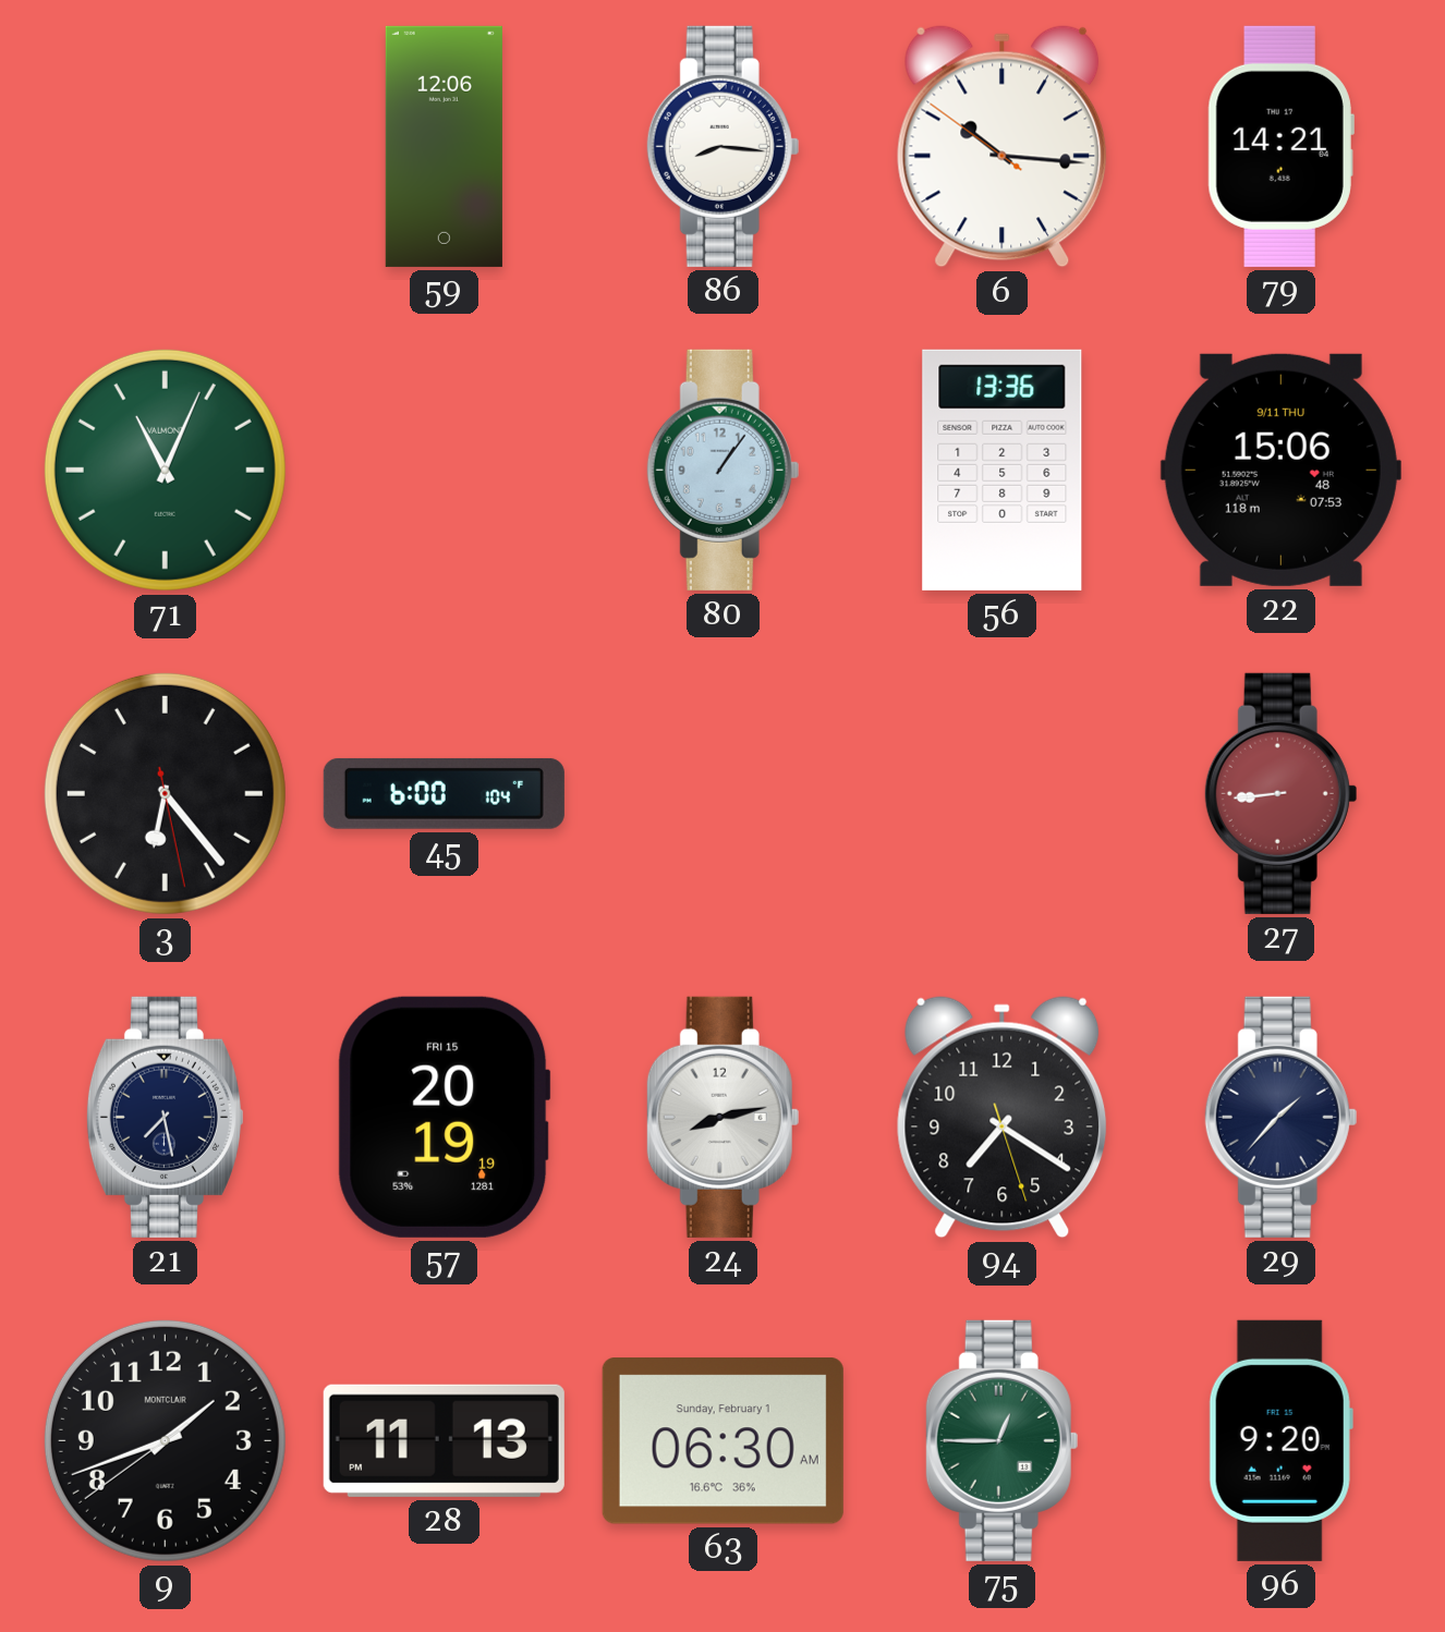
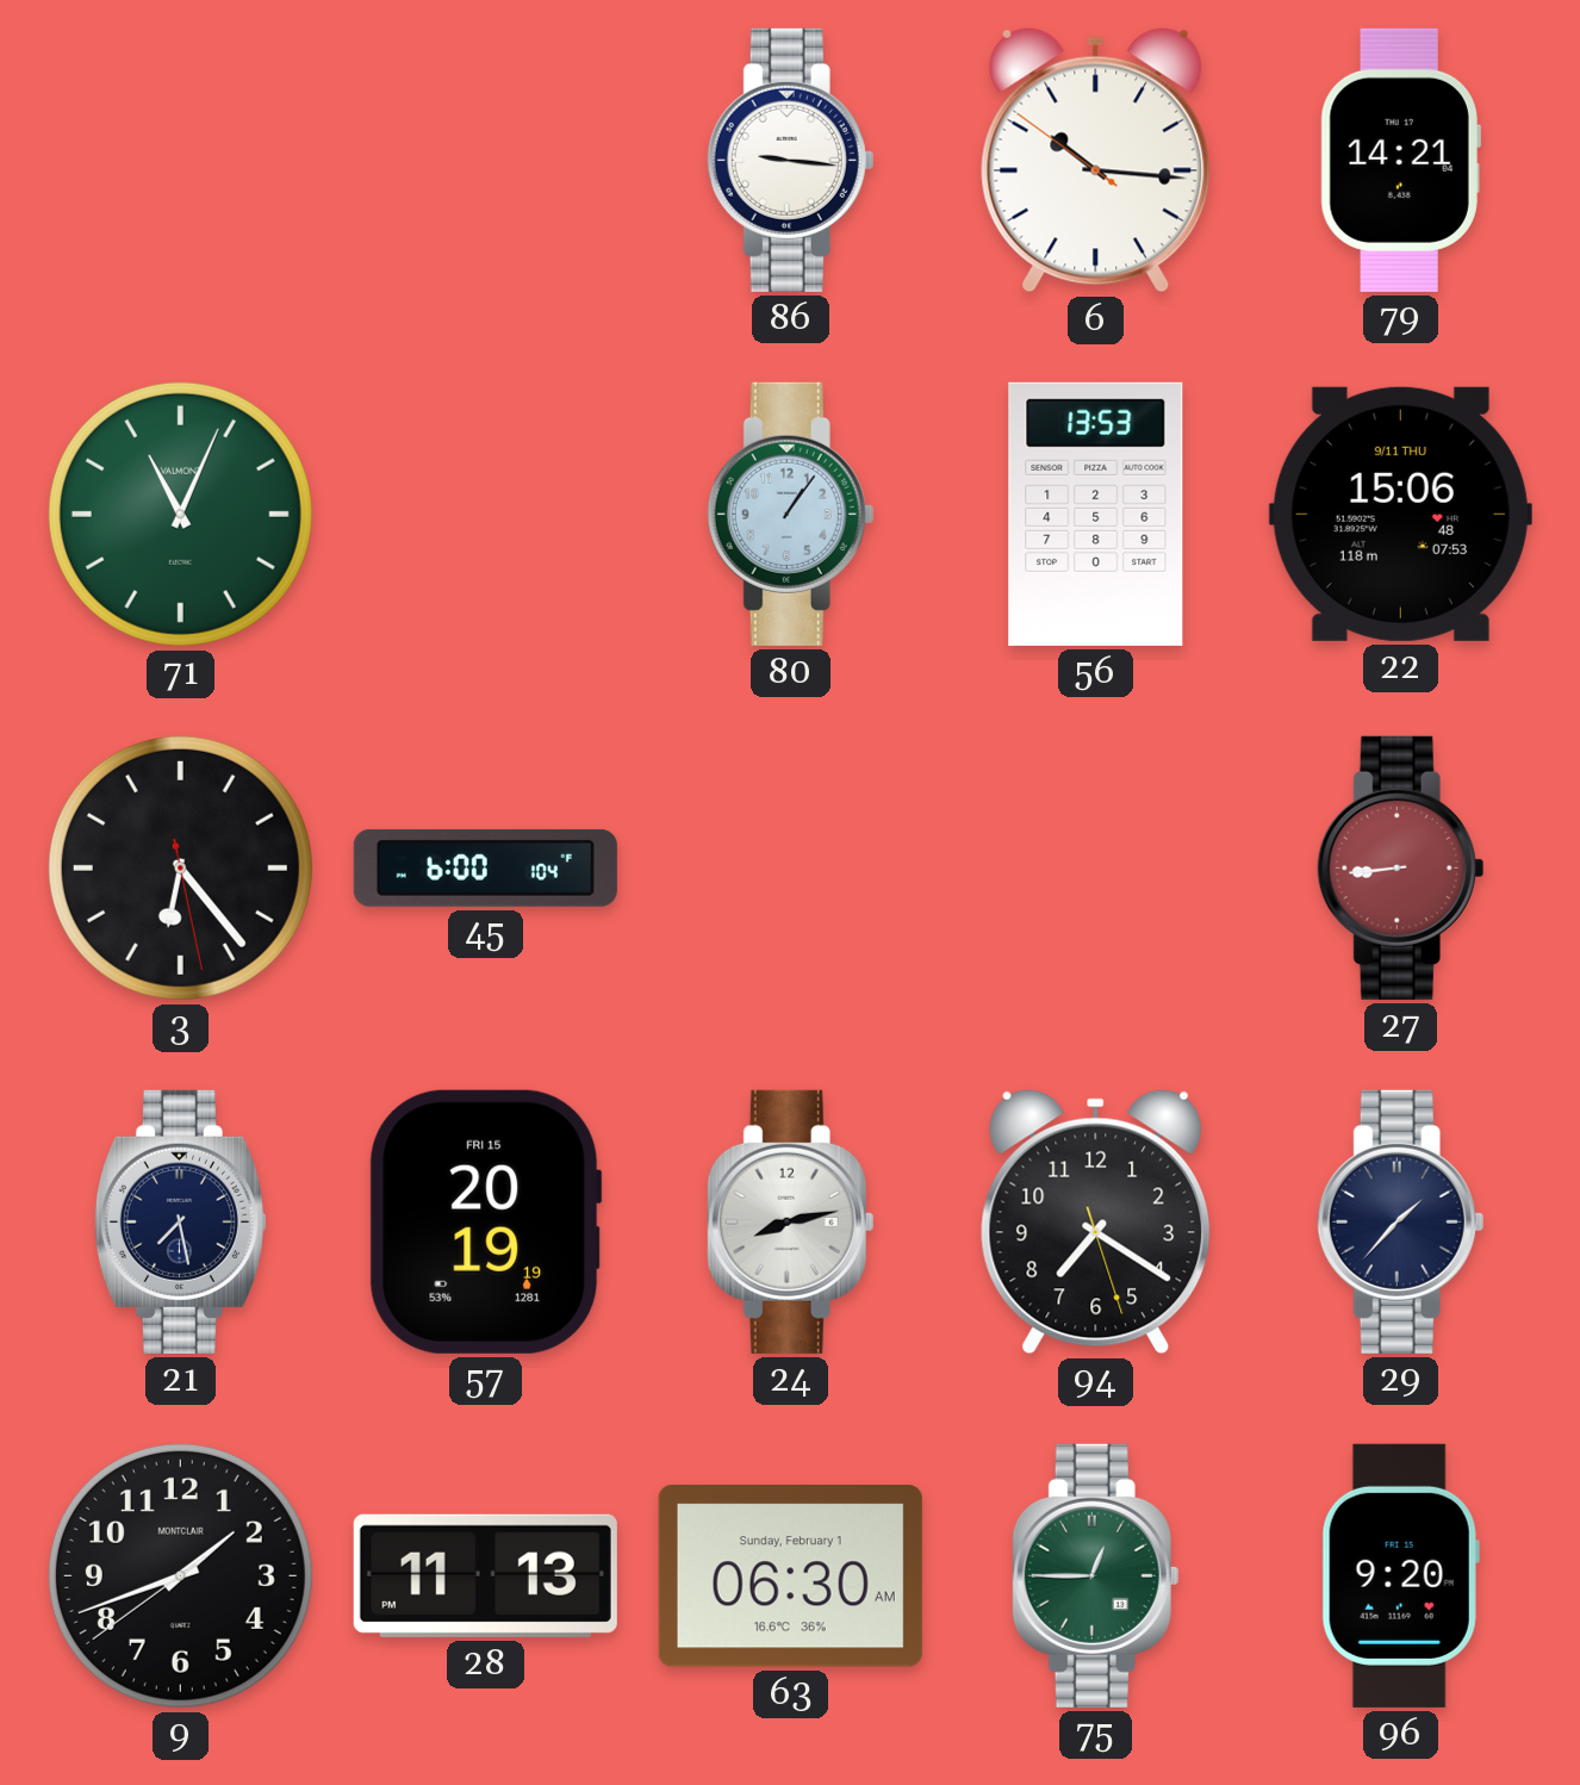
59: 12:06 -> none (444, 146)
86: 8:16 -> 9:16 (791, 160)
56: 13:36 -> 13:53 (1096, 514)
